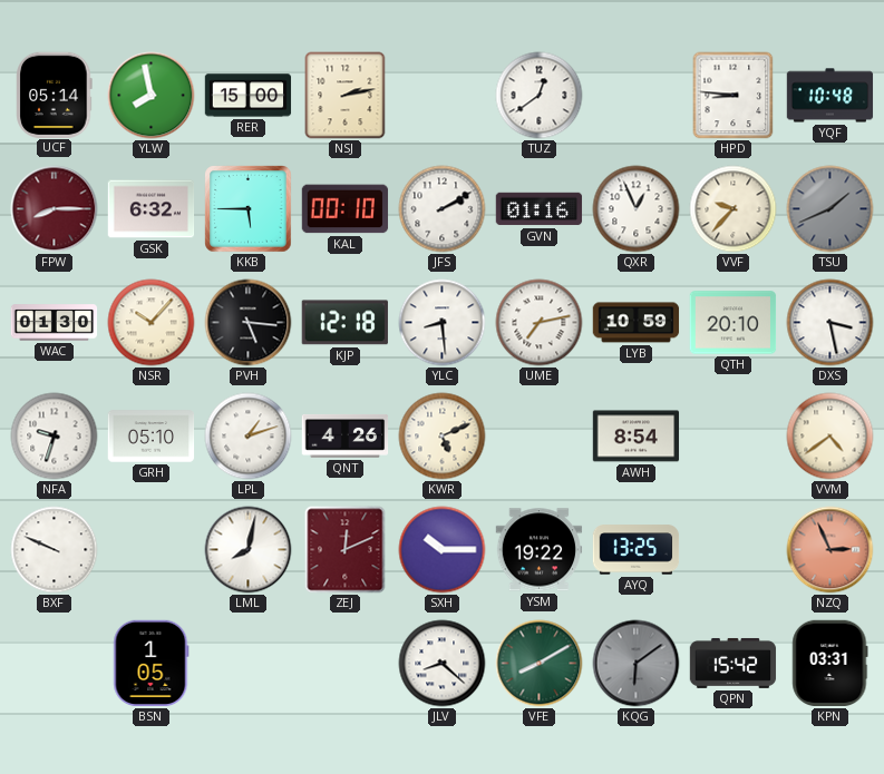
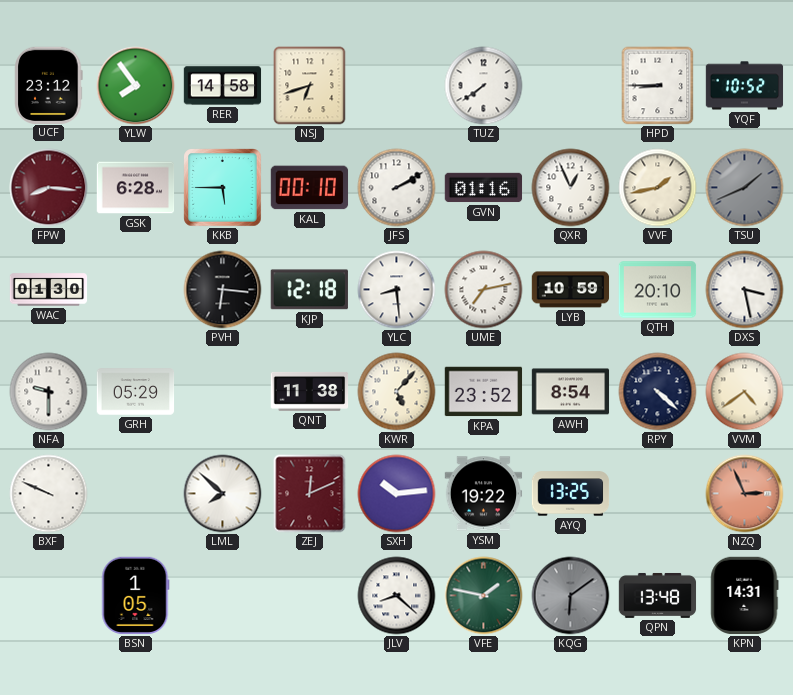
UCF: 05:14 -> 23:12 (49, 85)
YLW: 7:58 -> 7:54 (136, 86)
RER: 15:00 -> 14:58 (223, 86)
NSJ: 2:13 -> 6:42 (310, 86)
TUZ: 12:39 -> 7:39 (484, 86)
HPD: 8:46 -> 8:45 (658, 86)
YQF: 10:48 -> 10:52 (745, 86)
FPW: 8:15 -> 8:16 (49, 188)
GSK: 6:32 -> 6:28 (136, 188)
VVF: 9:37 -> 1:43 (658, 188)
NSR: 10:07 -> none (152, 323)
PVH: 5:16 -> 6:16 (223, 290)
NFA: 9:33 -> 9:30 (49, 392)
GRH: 05:10 -> 05:29 (136, 392)
LPL: 1:12 -> none (249, 437)
QNT: 4:26 -> 11:38 (310, 391)
KWR: 5:11 -> 5:07 (397, 392)
KPA: none -> 23:52 (484, 392)
RPY: none -> 4:22 (658, 392)
LML: 8:02 -> 7:52 (223, 494)
SXH: 10:15 -> 10:14 (397, 494)
VFE: 8:10 -> 1:47 (484, 596)
QPN: 15:42 -> 13:48 (658, 595)
KPN: 03:31 -> 14:31 (745, 596)
